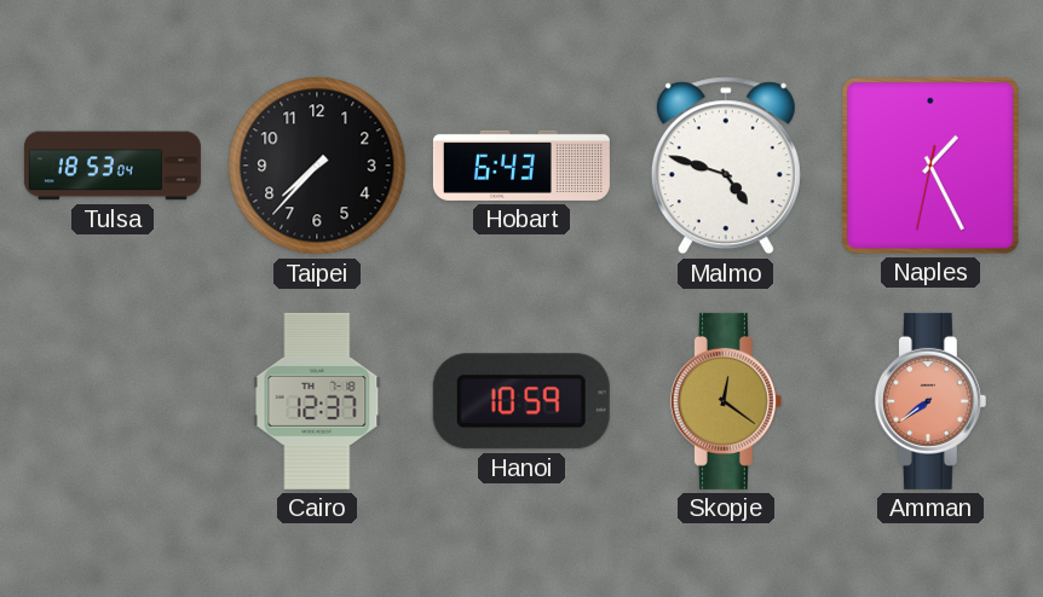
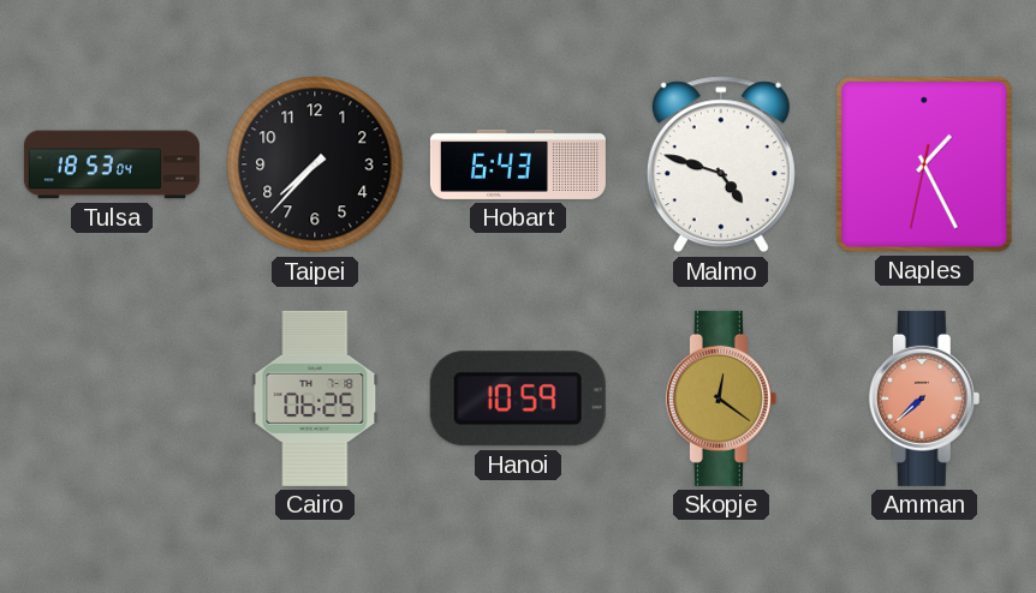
Cairo: 12:37 -> 06:25 (315, 399)
Amman: 7:39 -> 7:38 (924, 399)
